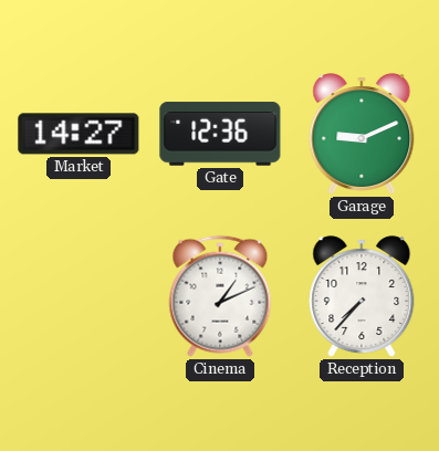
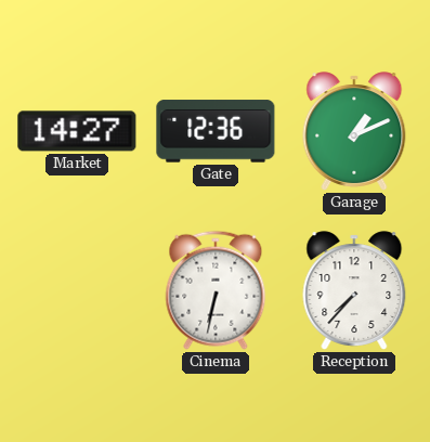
Garage: 9:11 -> 1:11 (354, 131)
Cinema: 1:11 -> 6:32 (216, 290)
